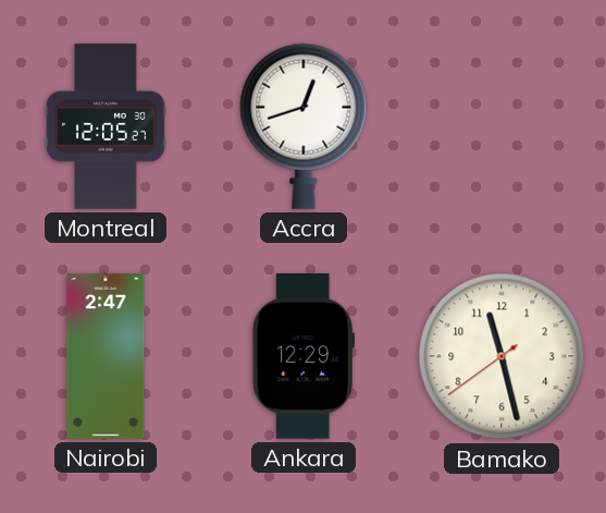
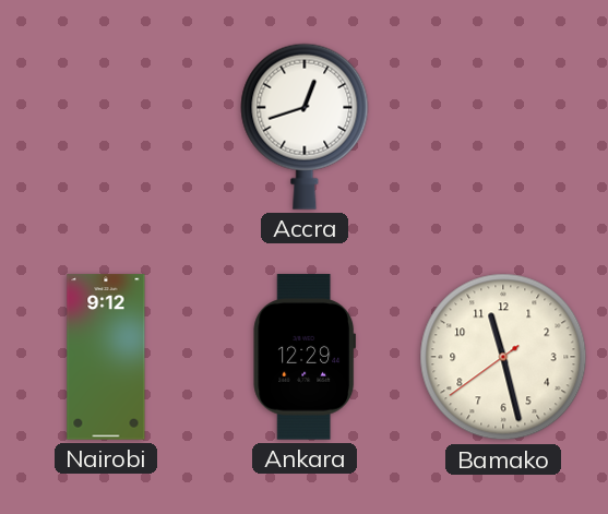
Montreal: 12:05 -> none (107, 126)
Nairobi: 2:47 -> 9:12 (106, 357)
